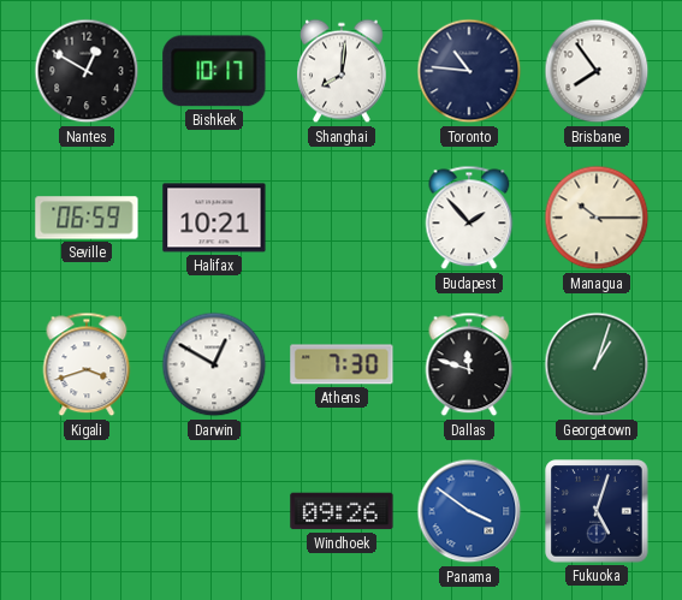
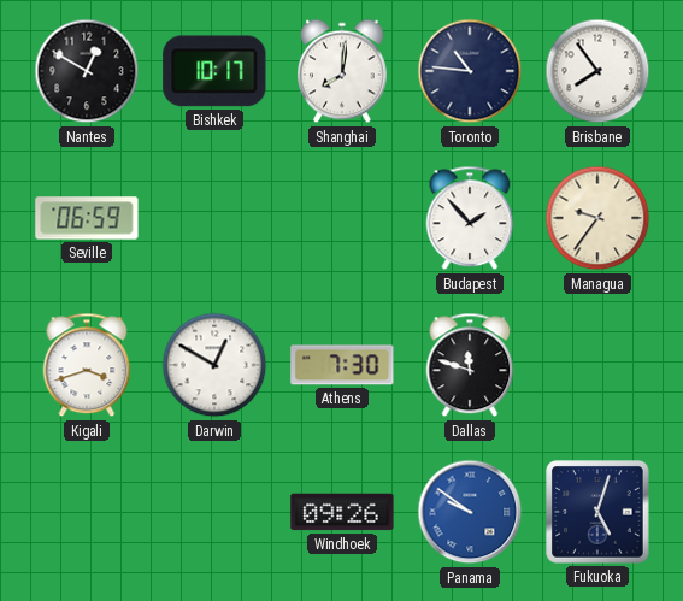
Halifax: 10:21 -> none (214, 218)
Managua: 10:15 -> 9:36 (597, 218)
Georgetown: 1:03 -> none (597, 364)
Panama: 3:51 -> 9:51 (470, 512)
